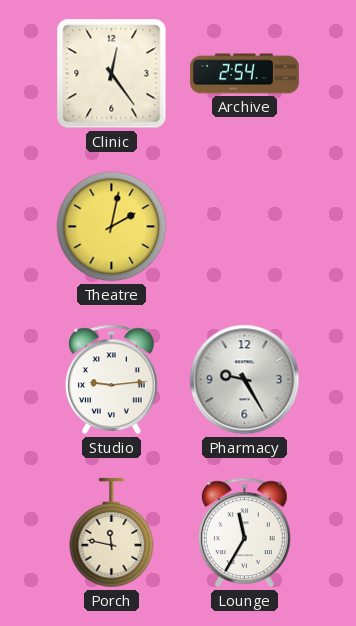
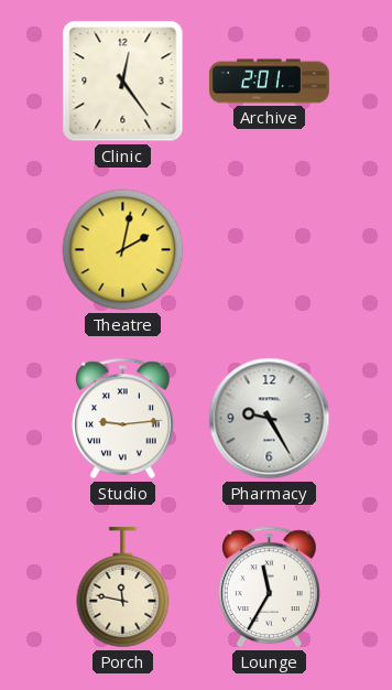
Archive: 2:54 -> 2:01 (269, 82)
